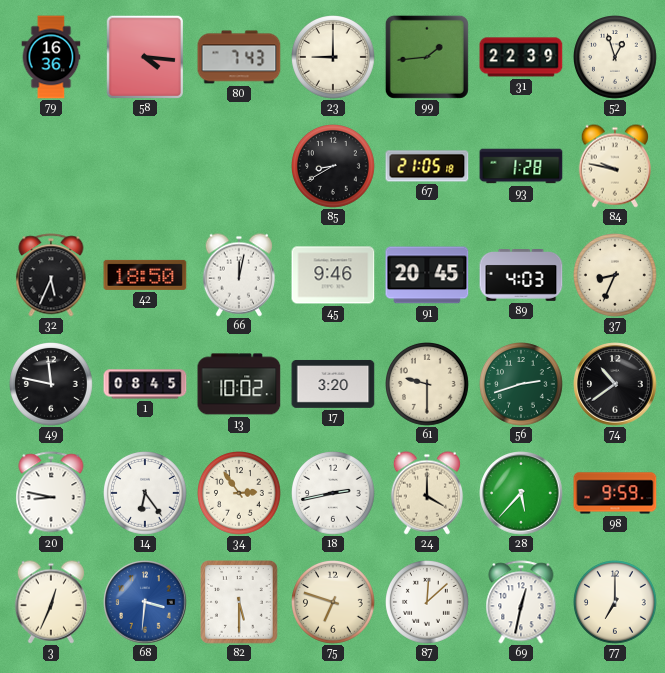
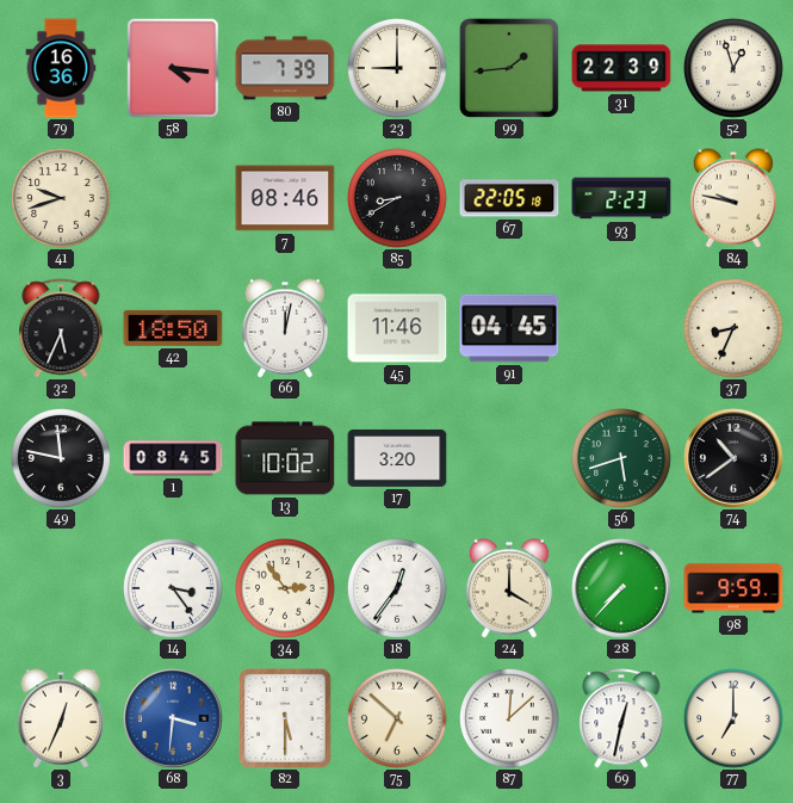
80: 7:43 -> 7:39 (285, 68)
41: none -> 9:42 (62, 199)
7: none -> 08:46 (285, 198)
67: 21:05 -> 22:05 (509, 198)
93: 1:28 -> 2:23 (621, 198)
45: 9:46 -> 11:46 (397, 328)
91: 20:45 -> 04:45 (509, 328)
89: 4:03 -> none (521, 276)
61: 9:30 -> none (428, 385)
56: 2:42 -> 5:42 (622, 459)
20: 8:47 -> none (51, 493)
14: 6:24 -> 3:24 (174, 589)
18: 2:43 -> 12:36 (398, 589)
28: 5:37 -> 7:37 (621, 588)
75: 6:48 -> 6:52 (398, 719)
